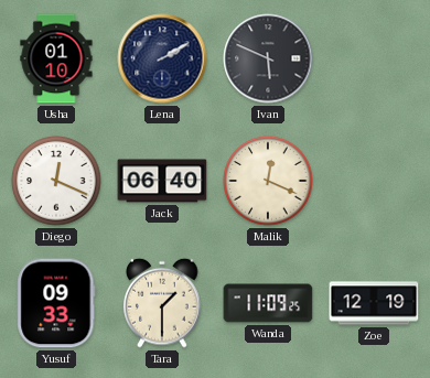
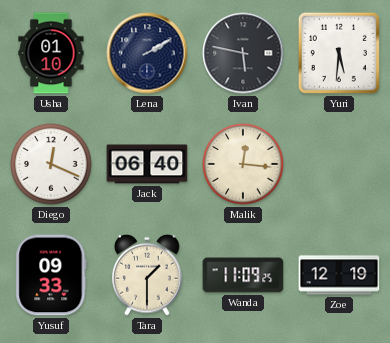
Ivan: 5:49 -> 5:47 (243, 53)
Yuri: none -> 5:31 (339, 53)
Malik: 12:19 -> 12:16 (243, 164)
